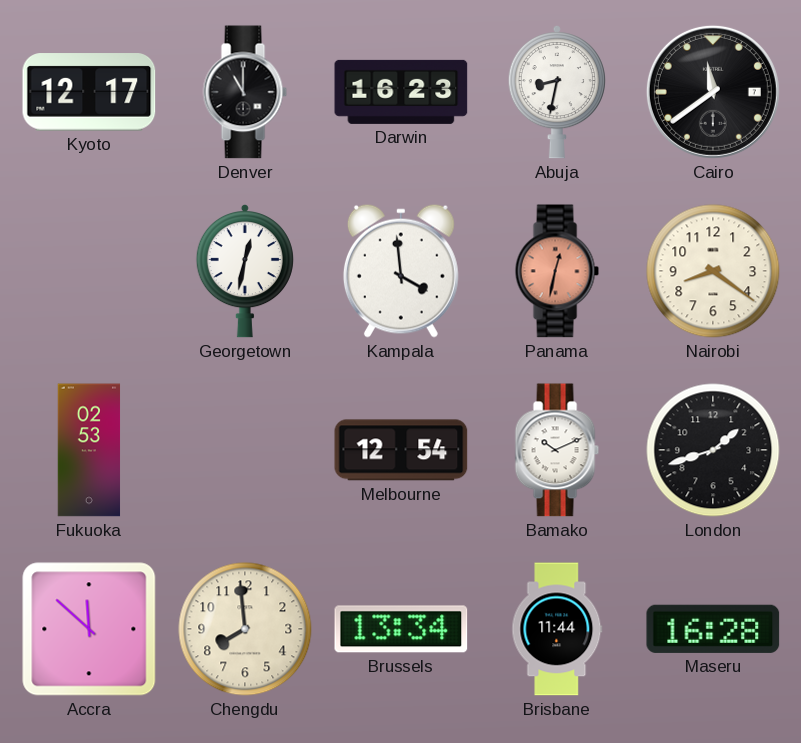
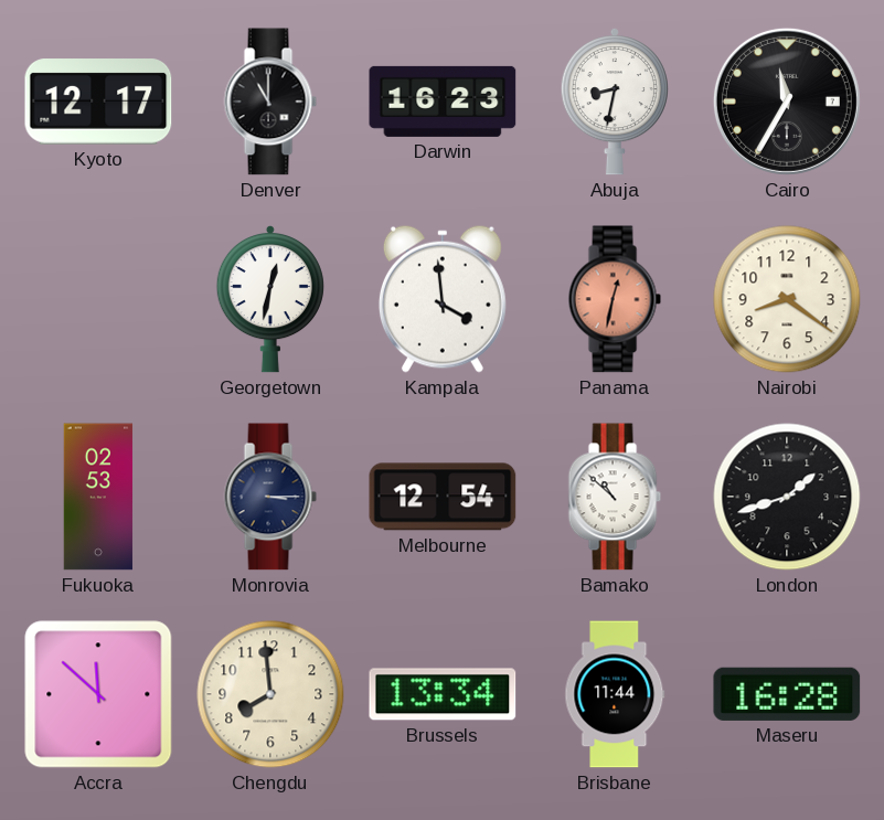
Cairo: 11:39 -> 11:35 (787, 102)
Monrovia: none -> 3:15 (270, 497)
Bamako: 10:11 -> 10:52 (615, 497)
